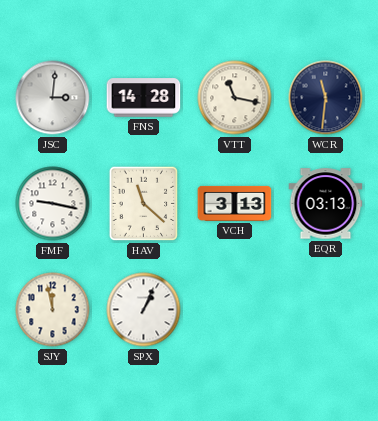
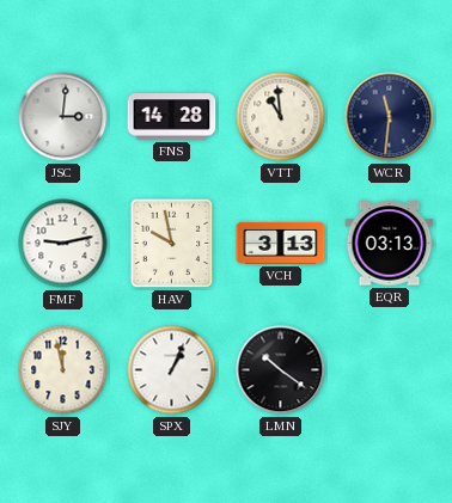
VTT: 11:17 -> 10:59 (281, 117)
FMF: 9:17 -> 9:13 (63, 244)
HAV: 11:22 -> 9:58 (172, 244)
LMN: none -> 10:21 (281, 370)
